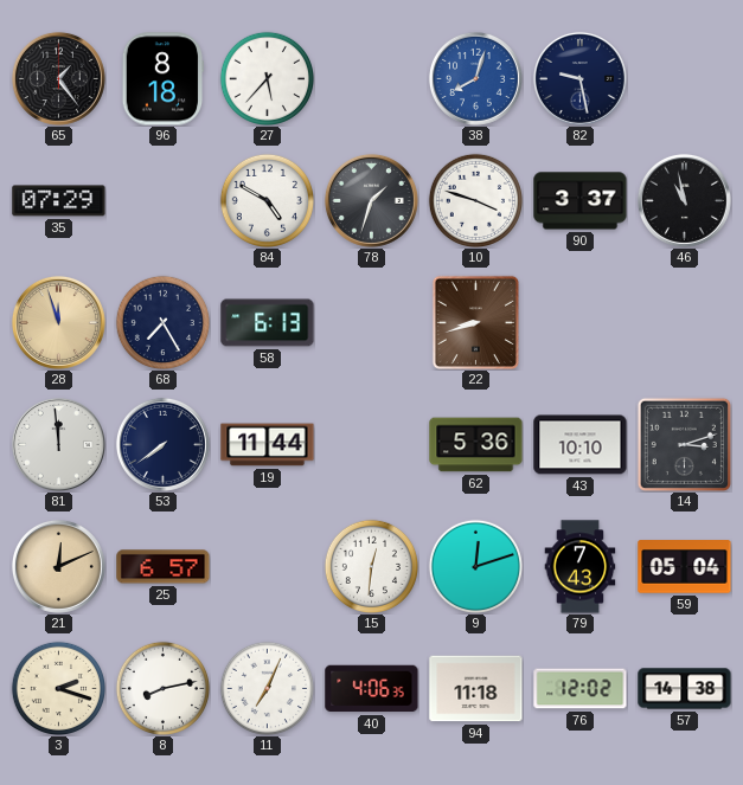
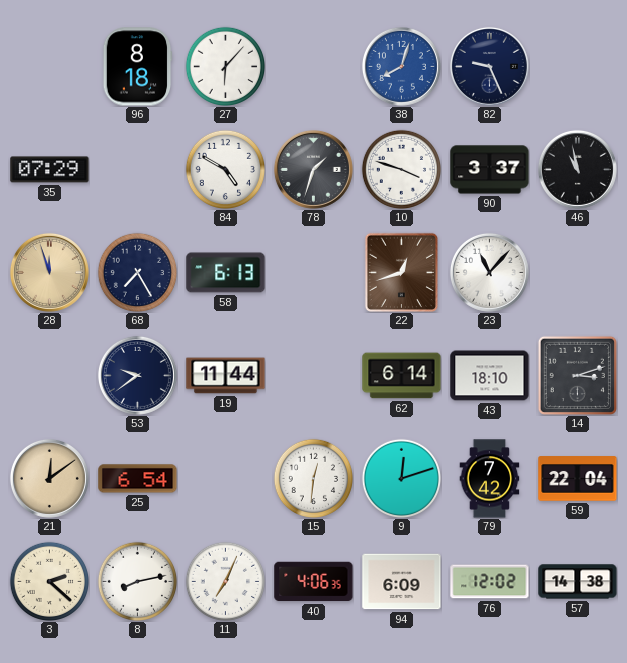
65: 1:24 -> none (58, 78)
27: 5:37 -> 6:07 (225, 66)
82: 9:28 -> 9:26 (489, 66)
22: 8:42 -> 12:42 (401, 272)
23: none -> 11:07 (489, 272)
81: 11:59 -> none (58, 444)
53: 7:39 -> 9:39 (137, 375)
62: 5:36 -> 6:14 (402, 376)
43: 10:10 -> 18:10 (490, 376)
21: 12:11 -> 12:09 (49, 478)
25: 6:57 -> 6:54 (138, 479)
79: 7:43 -> 7:42 (490, 479)
59: 05:04 -> 22:04 (578, 479)
3: 2:18 -> 2:22 (49, 581)
94: 11:18 -> 6:09 (402, 582)
